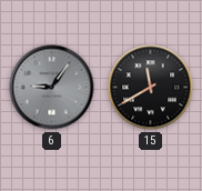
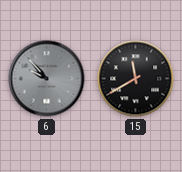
6: 9:06 -> 9:53 (47, 79)
